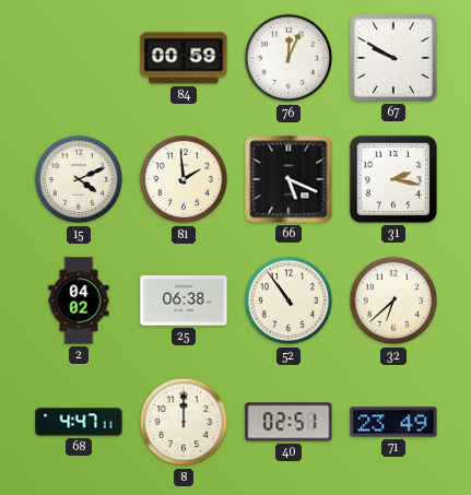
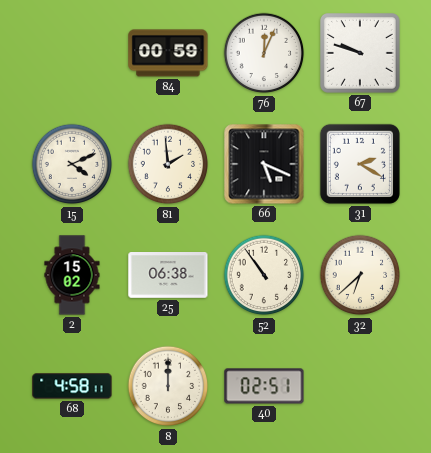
67: 9:50 -> 9:48 (361, 54)
31: 2:17 -> 2:20 (360, 164)
2: 04:02 -> 15:02 (72, 275)
68: 4:47 -> 4:58 (72, 386)
71: 23:49 -> none (393, 422)
